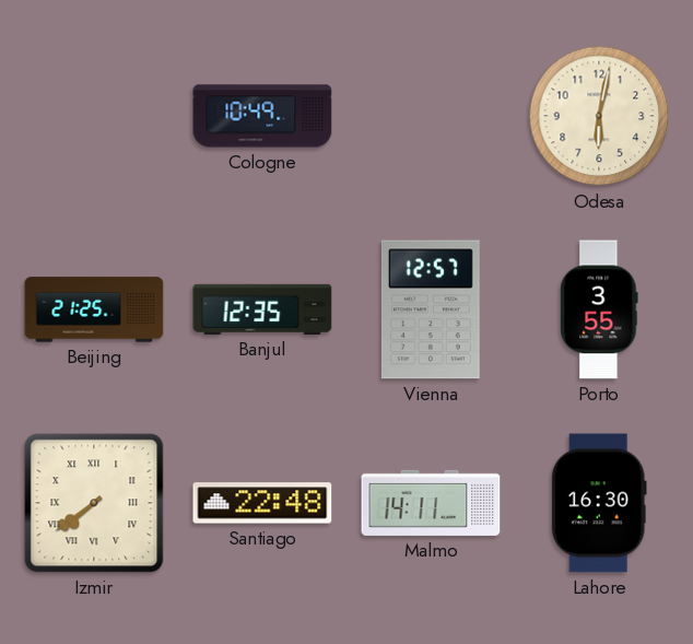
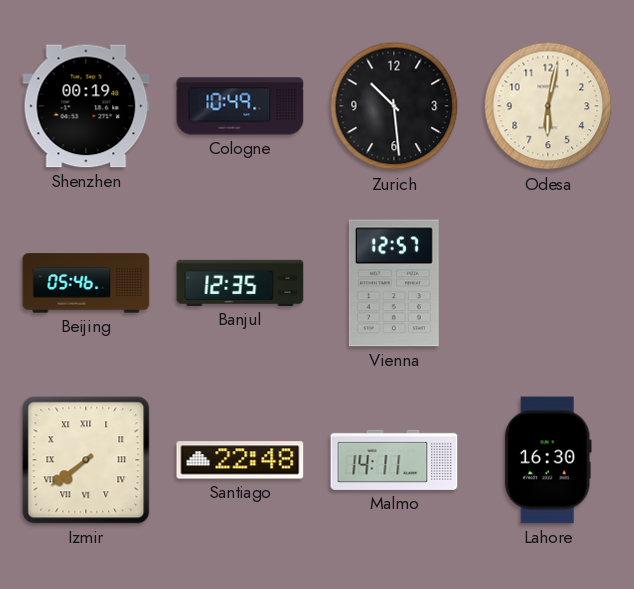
Shenzhen: none -> 00:19 (86, 106)
Zurich: none -> 10:29 (394, 106)
Beijing: 21:25 -> 05:46 (86, 283)
Porto: 3:55 -> none (599, 309)
